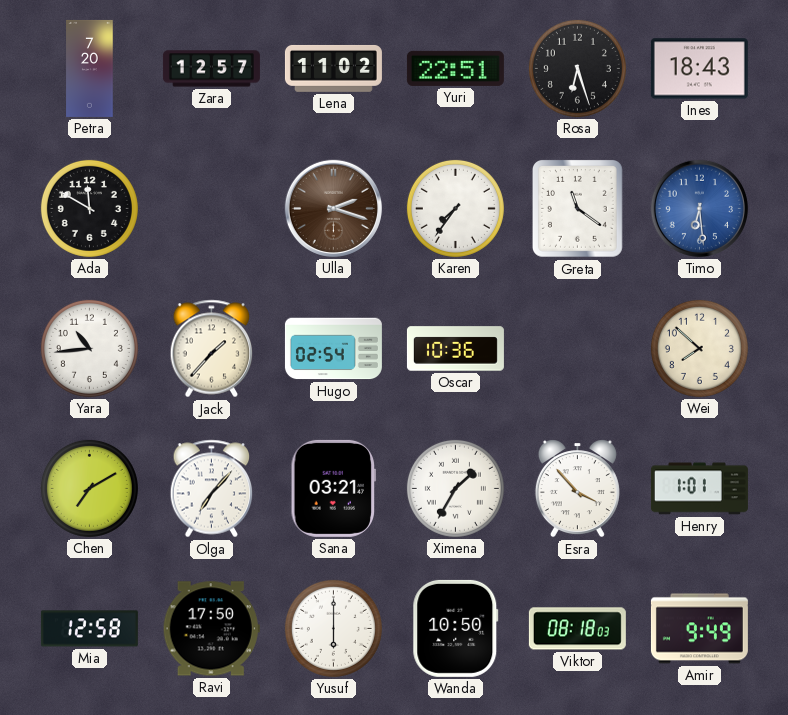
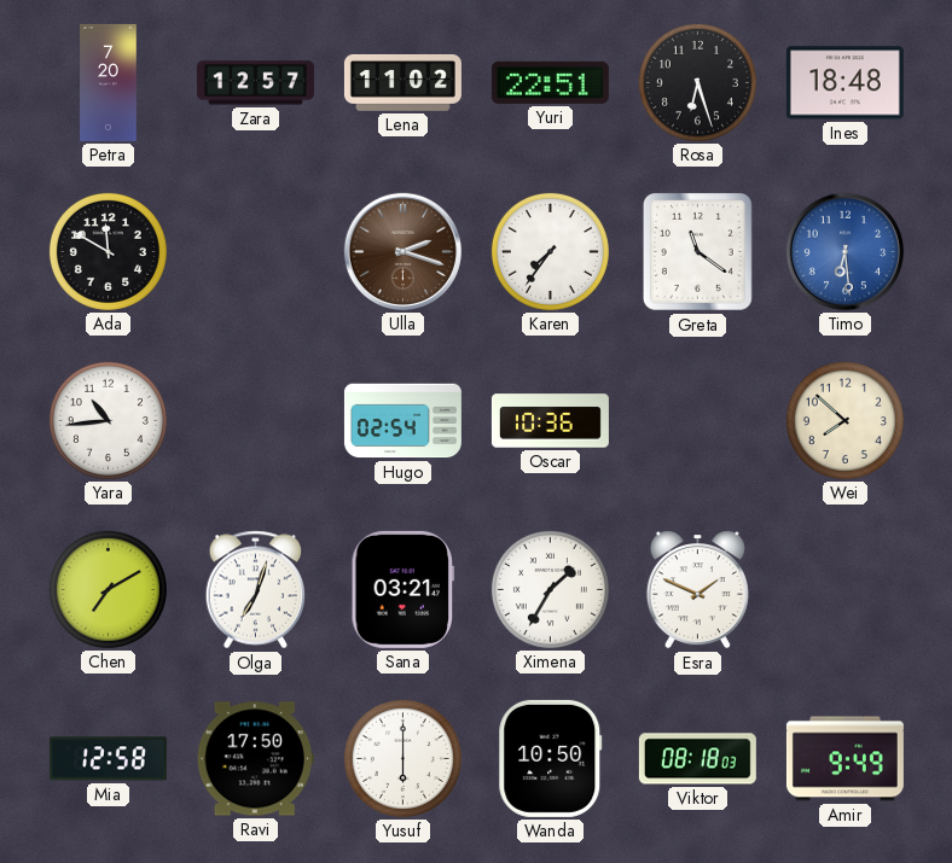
Ines: 18:43 -> 18:48 (844, 83)
Jack: 1:37 -> none (212, 349)
Olga: 7:07 -> 7:03 (256, 590)
Esra: 3:53 -> 1:49 (697, 590)
Henry: 1:01 -> none (699, 489)
